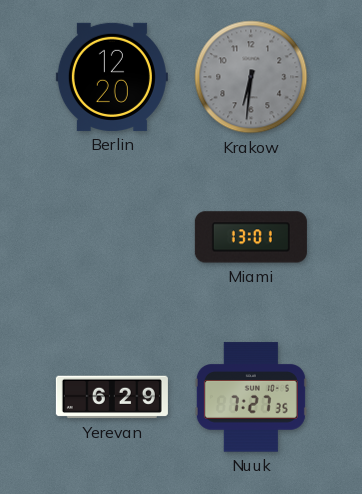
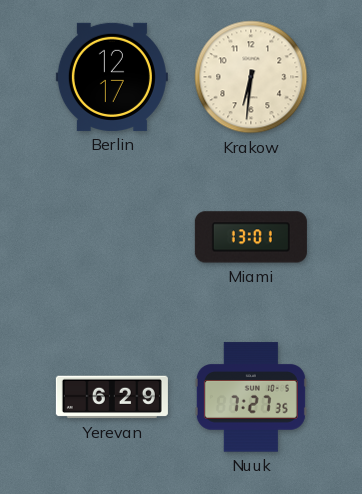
Berlin: 12:20 -> 12:17 (112, 77)
Krakow dial: grey -> cream (251, 77)
